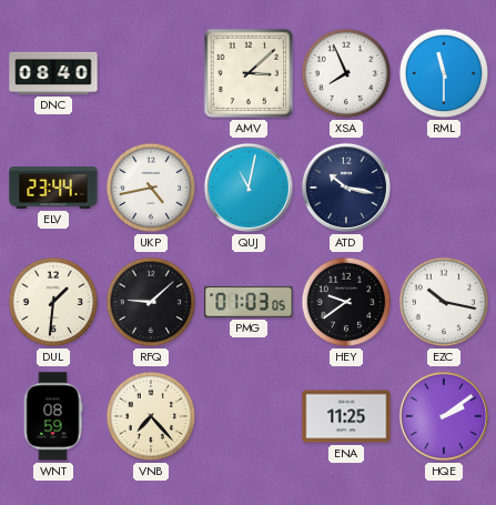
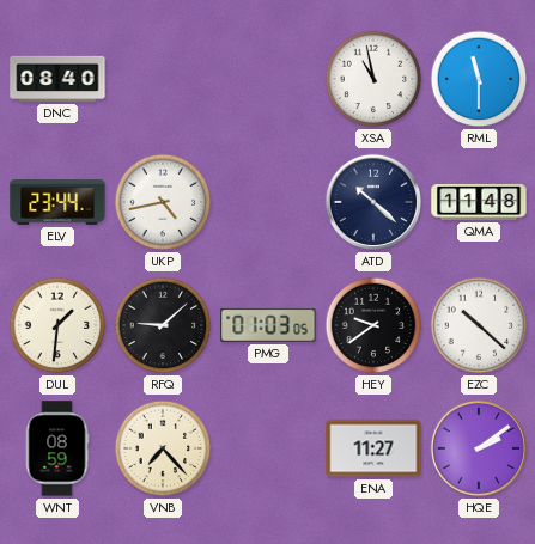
AMV: 3:08 -> none (249, 73)
XSA: 7:56 -> 10:58 (373, 79)
QUJ: 11:02 -> none (249, 188)
ATD: 10:17 -> 10:22 (373, 202)
QMA: none -> 11:48 (479, 202)
EZC: 10:17 -> 10:22 (479, 325)
ENA: 11:25 -> 11:27 (373, 448)
